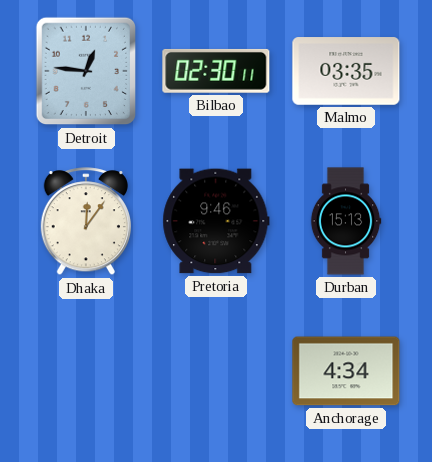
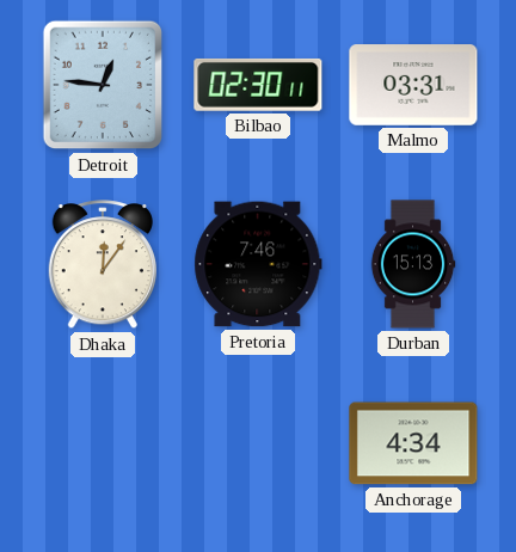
Malmo: 03:35 -> 03:31 (413, 85)
Pretoria: 9:46 -> 7:46 (258, 264)
